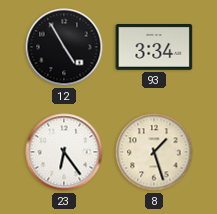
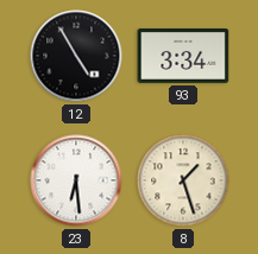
23: 6:24 -> 6:29 (76, 180)
